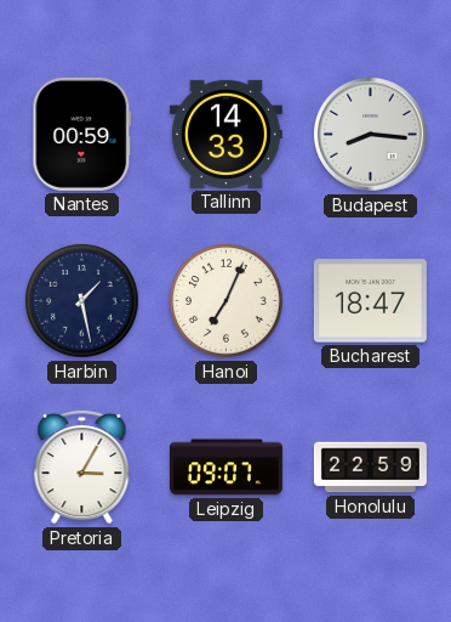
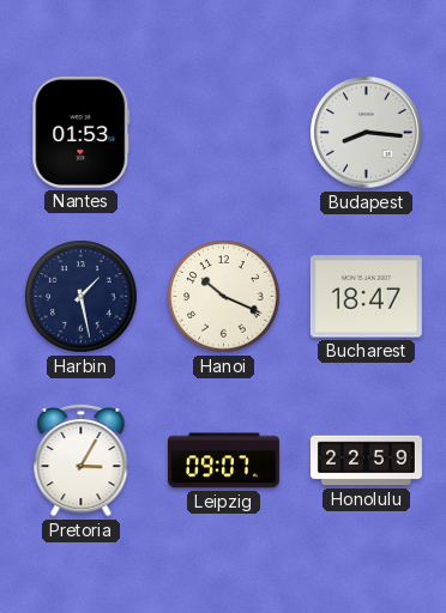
Nantes: 00:59 -> 01:53 (82, 132)
Tallinn: 14:33 -> none (225, 134)
Hanoi: 7:04 -> 10:19 (224, 297)
